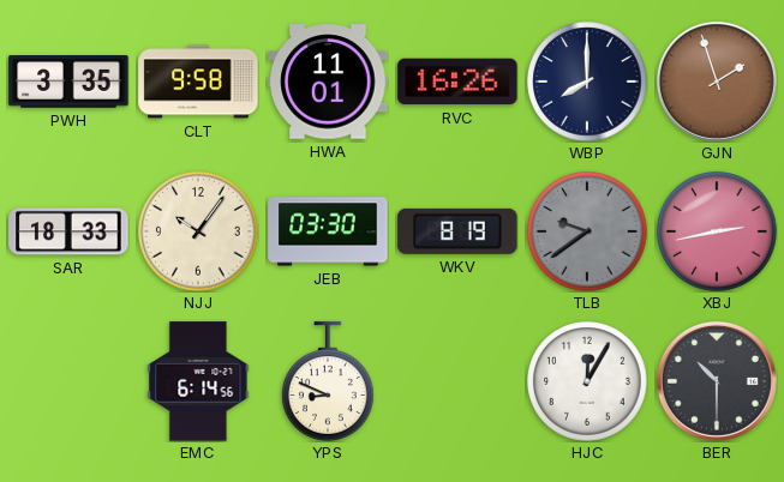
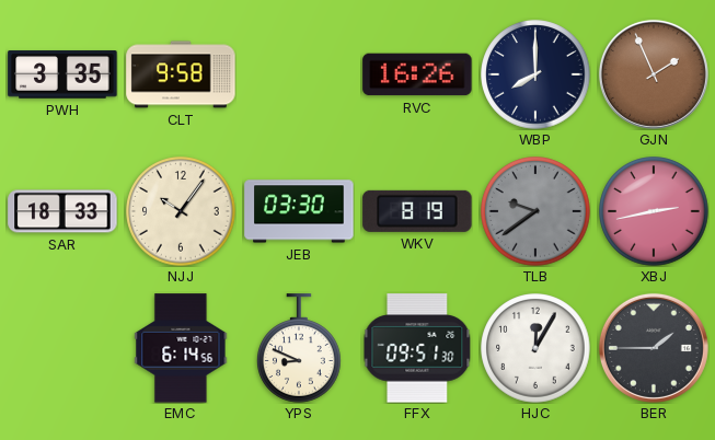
HWA: 11:01 -> none (328, 82)
GJN: 1:57 -> 1:56 (654, 74)
FFX: none -> 09:51 (417, 348)
BER: 10:30 -> 1:45 (654, 348)
